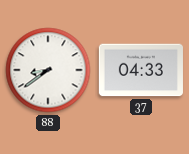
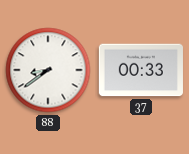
37: 04:33 -> 00:33 (141, 70)
